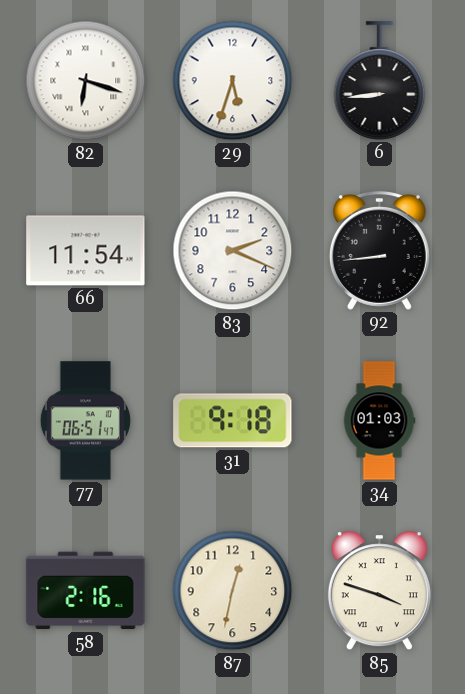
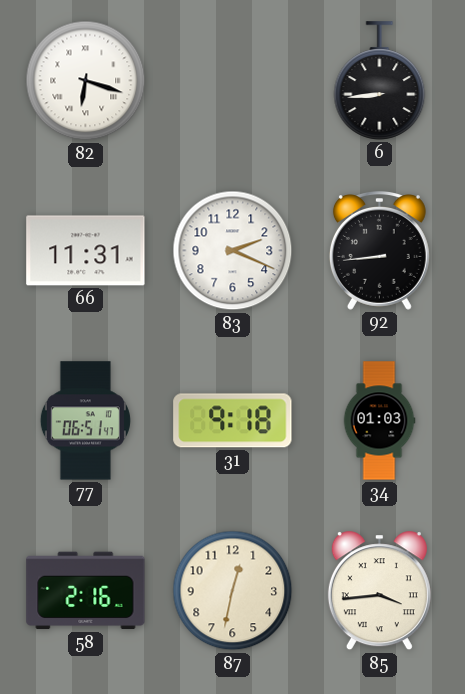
29: 5:33 -> none (233, 81)
66: 11:54 -> 11:31 (86, 251)
85: 3:48 -> 3:44 (379, 591)
